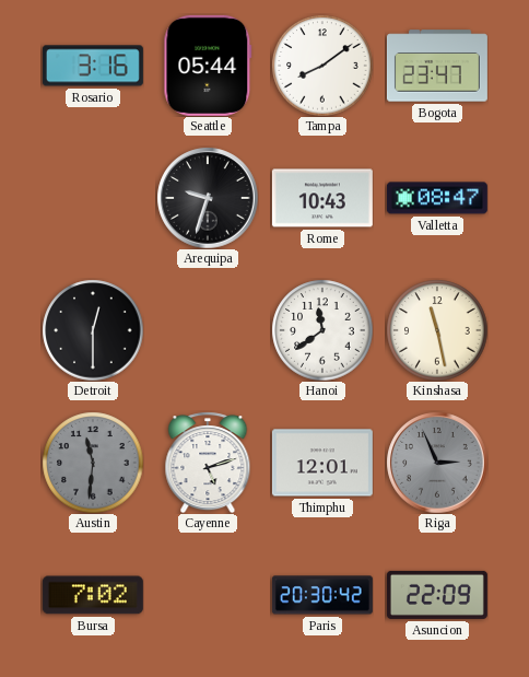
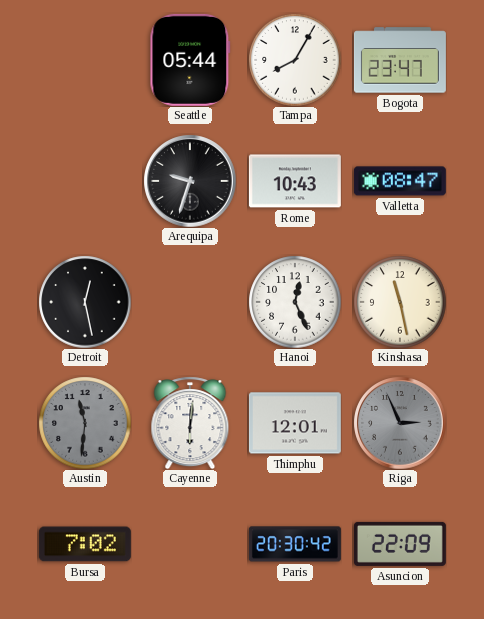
Rosario: 3:16 -> none (93, 66)
Tampa: 8:09 -> 8:05 (295, 60)
Detroit: 12:30 -> 12:28 (85, 302)
Hanoi: 11:39 -> 12:26 (295, 302)
Cayenne: 5:12 -> 6:01 (190, 423)
